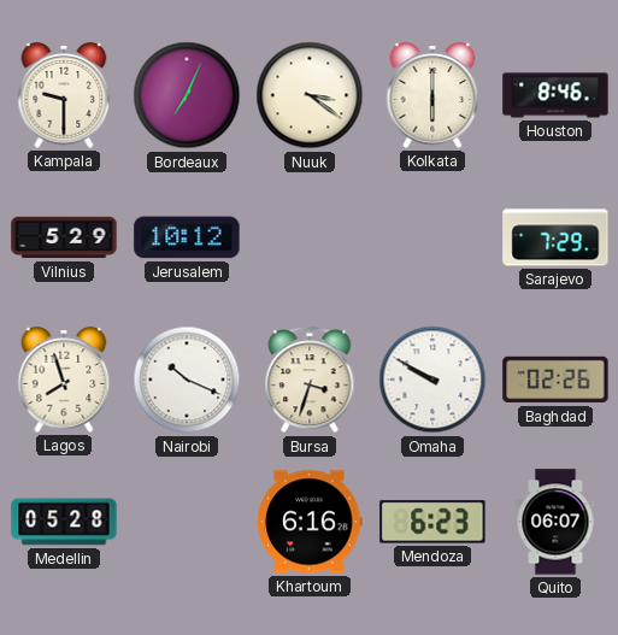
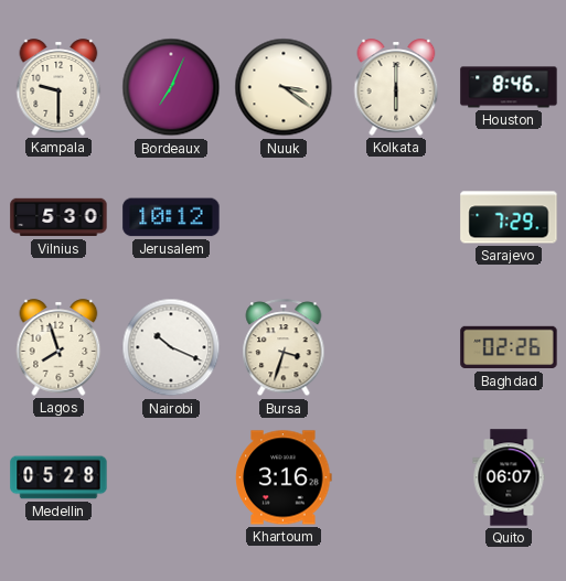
Vilnius: 5:29 -> 5:30 (58, 217)
Omaha: 9:50 -> none (432, 380)
Khartoum: 6:16 -> 3:16 (284, 477)
Mendoza: 6:23 -> none (432, 522)
